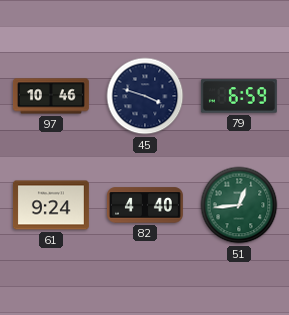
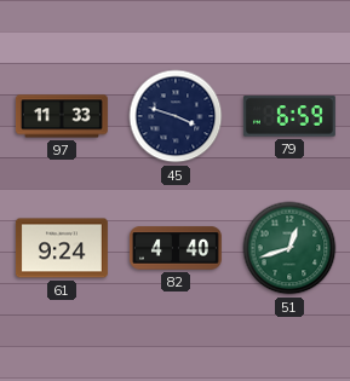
97: 10:46 -> 11:33 (62, 116)
51: 12:44 -> 12:42 (289, 248)
